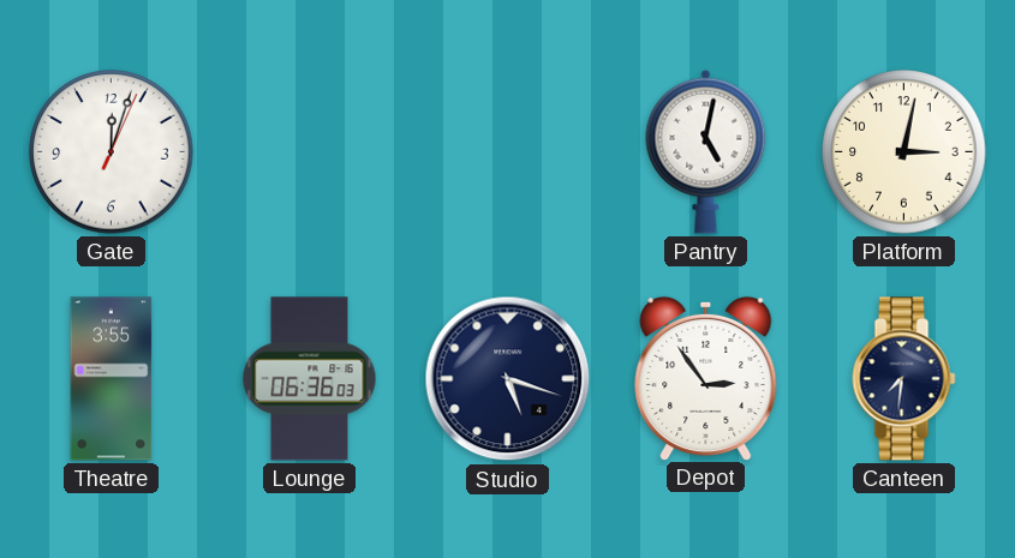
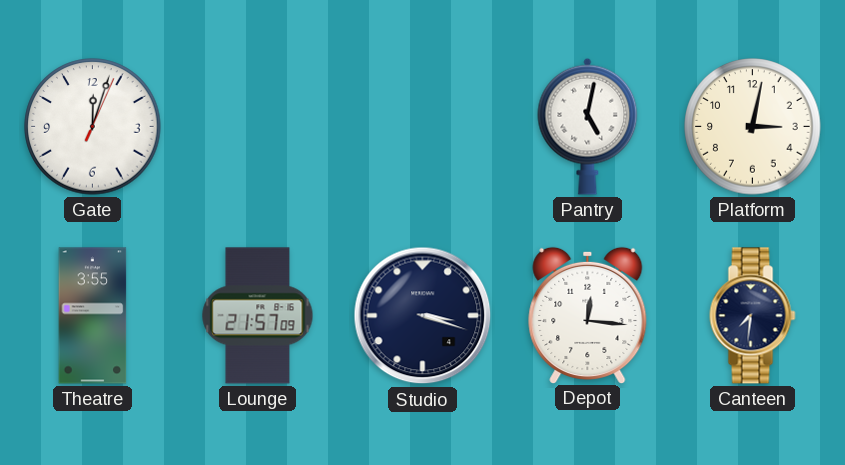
Lounge: 06:36 -> 21:57 (258, 316)
Studio: 5:18 -> 3:18 (423, 316)
Depot: 2:54 -> 12:16 (588, 315)
